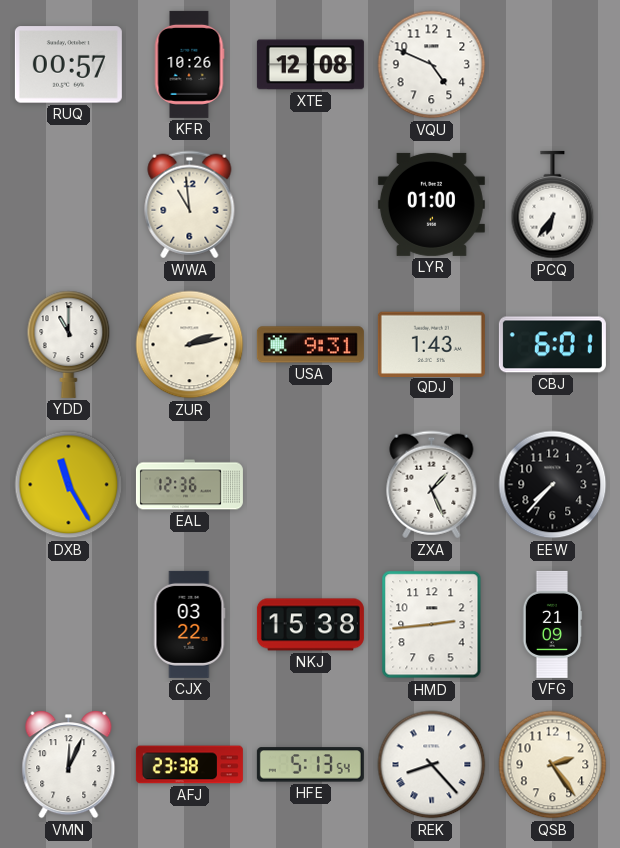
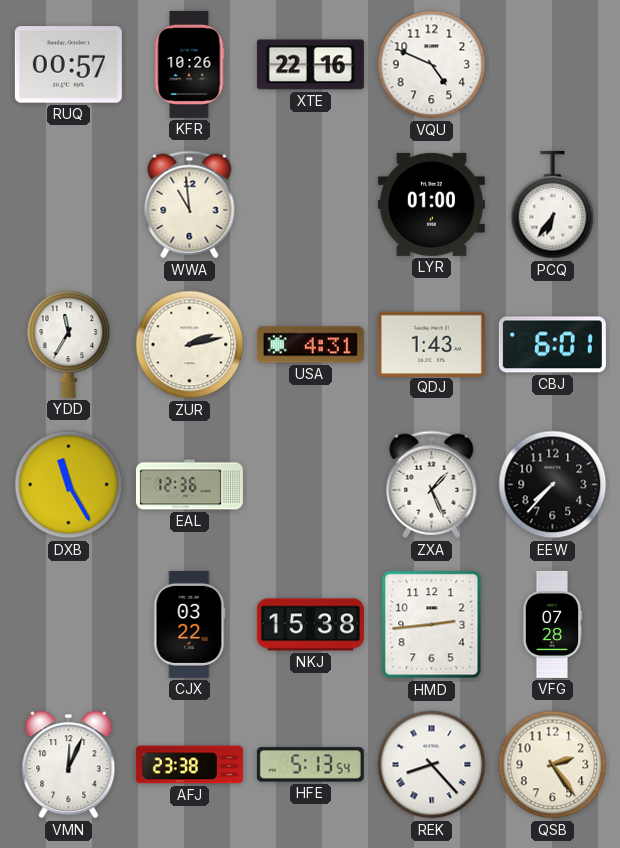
XTE: 12:08 -> 22:16 (310, 65)
YDD: 11:00 -> 11:35 (69, 344)
USA: 9:31 -> 4:31 (310, 345)
VFG: 21:09 -> 07:28 (552, 624)
